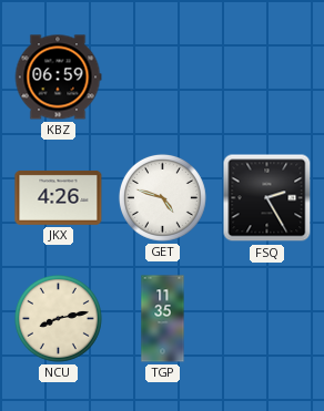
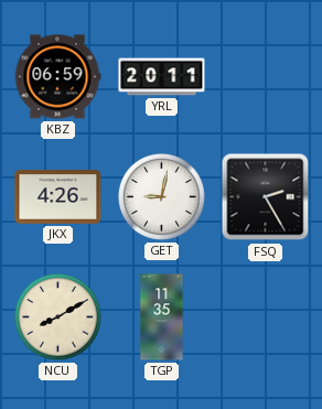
YRL: none -> 20:11 (162, 77)
GET: 4:48 -> 9:02 (161, 196)
NCU: 8:13 -> 8:10 (57, 316)
